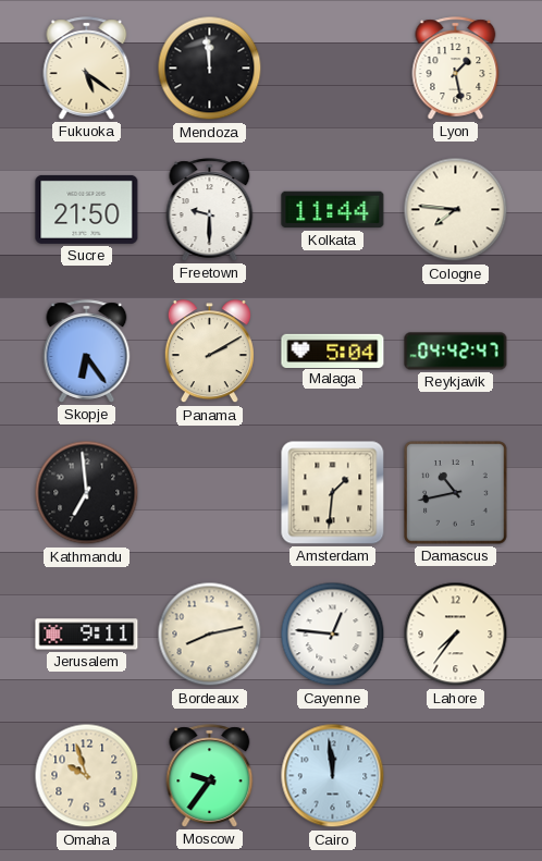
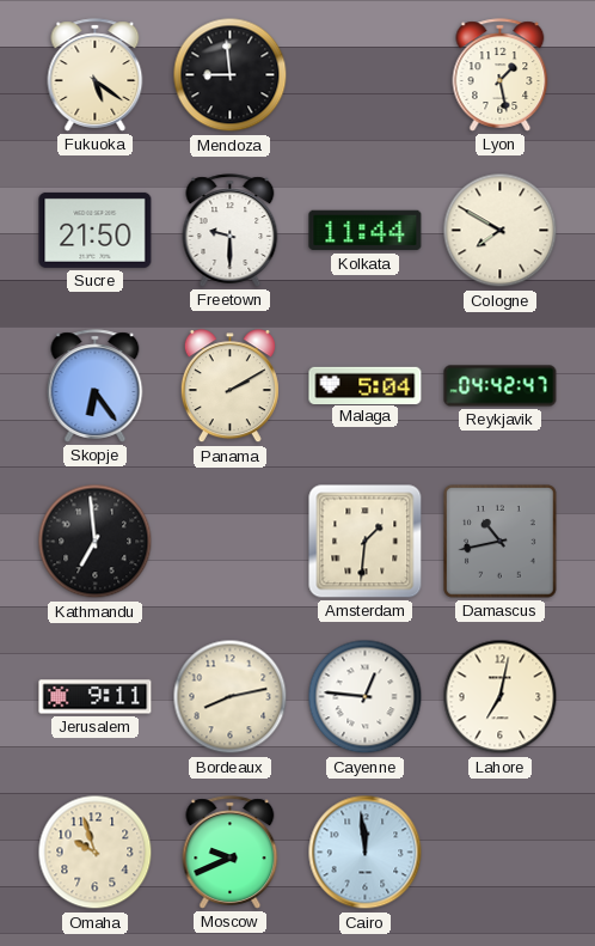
Mendoza: 11:59 -> 8:59 (231, 75)
Cologne: 7:46 -> 7:50 (501, 231)
Lahore: 7:36 -> 7:02 (501, 697)
Moscow: 9:36 -> 9:41 (231, 853)
